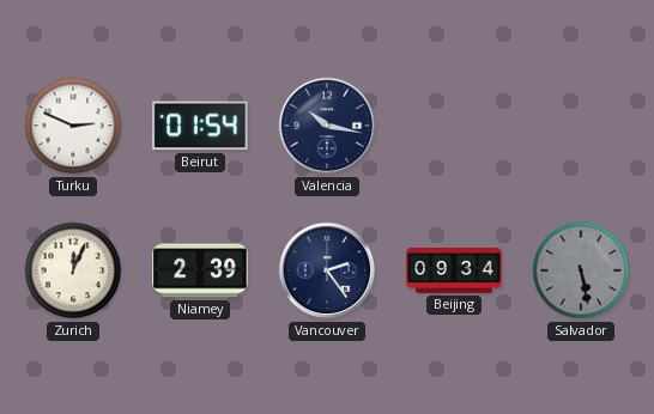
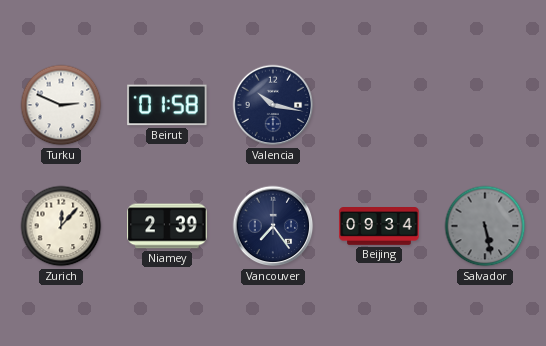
Beirut: 01:54 -> 01:58 (167, 105)
Zurich: 12:04 -> 12:07 (61, 226)
Vancouver: 2:24 -> 7:24 (273, 226)
